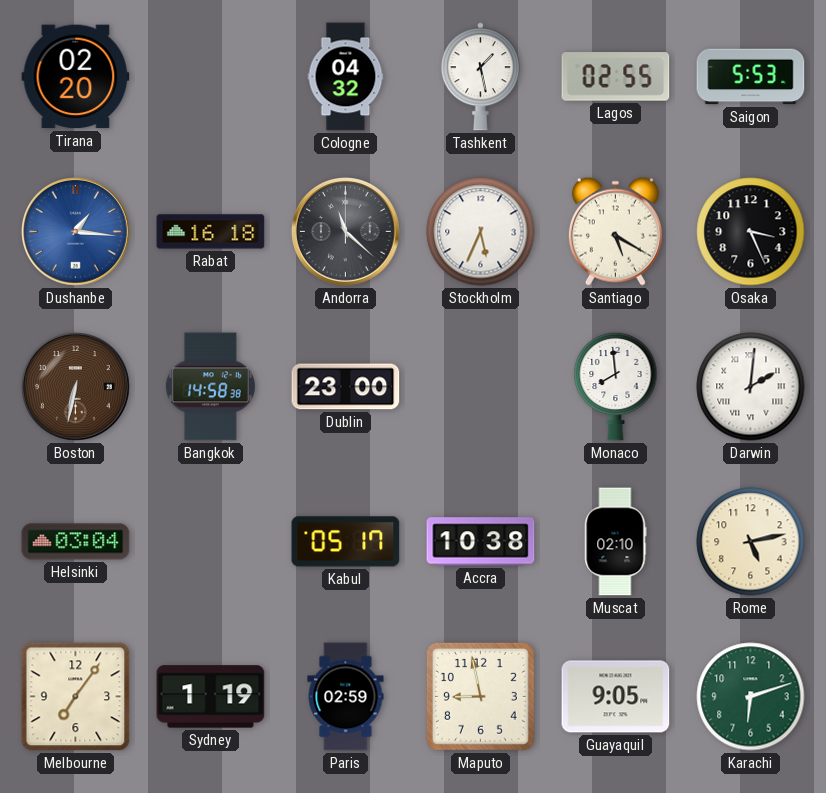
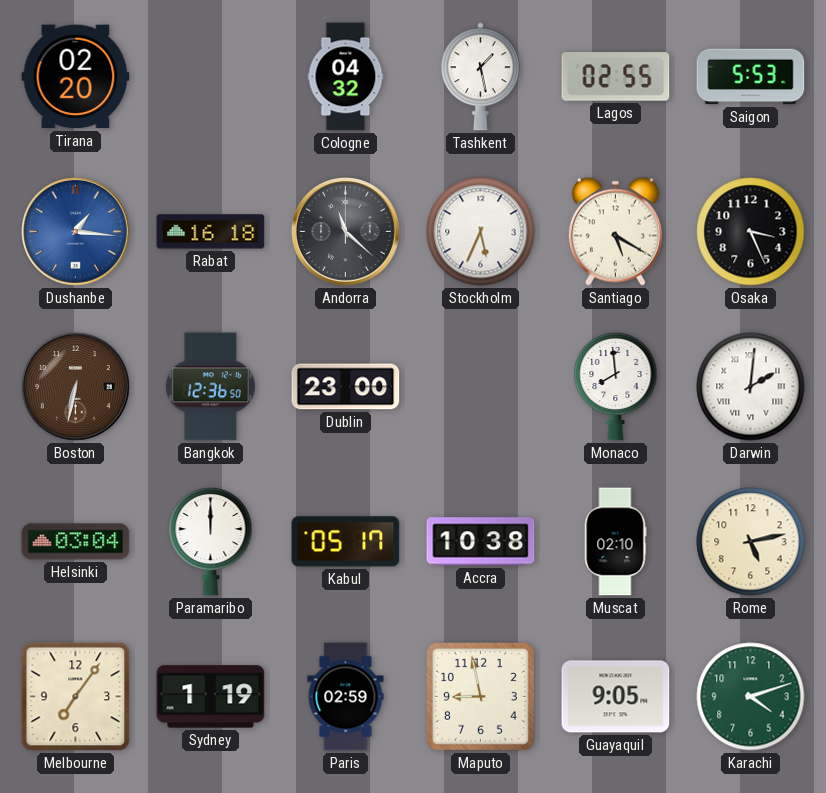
Bangkok: 14:58 -> 12:36 (210, 387)
Paramaribo: none -> 12:00 (211, 541)
Karachi: 6:12 -> 4:12 (751, 697)
